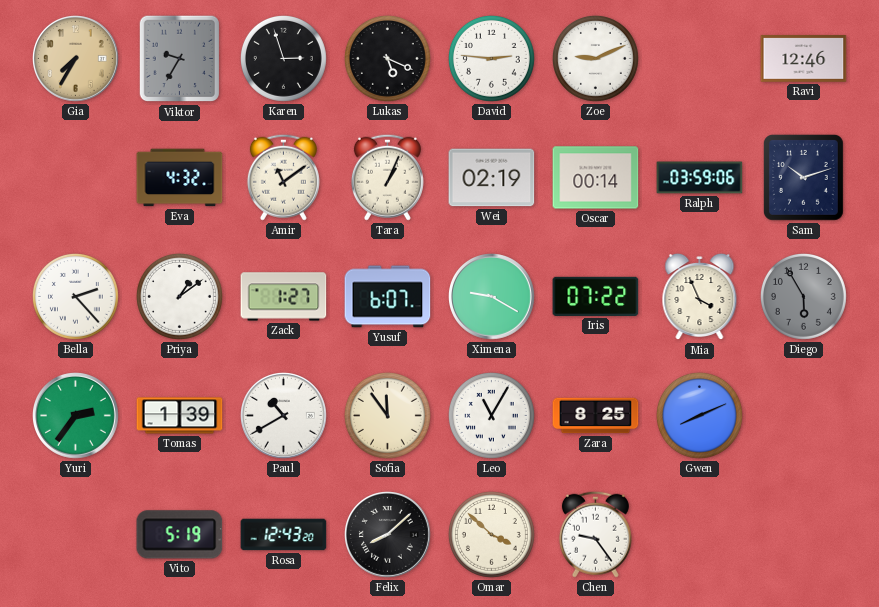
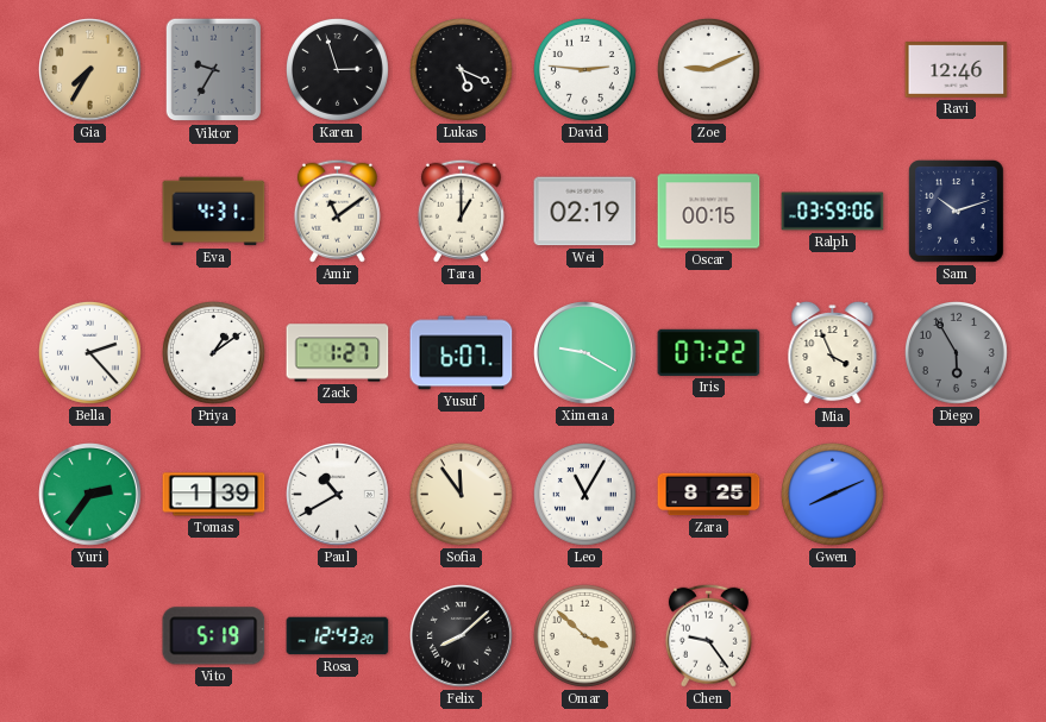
Eva: 4:32 -> 4:31 (214, 212)
Tara: 1:04 -> 1:00 (461, 211)
Oscar: 00:14 -> 00:15 (709, 212)
